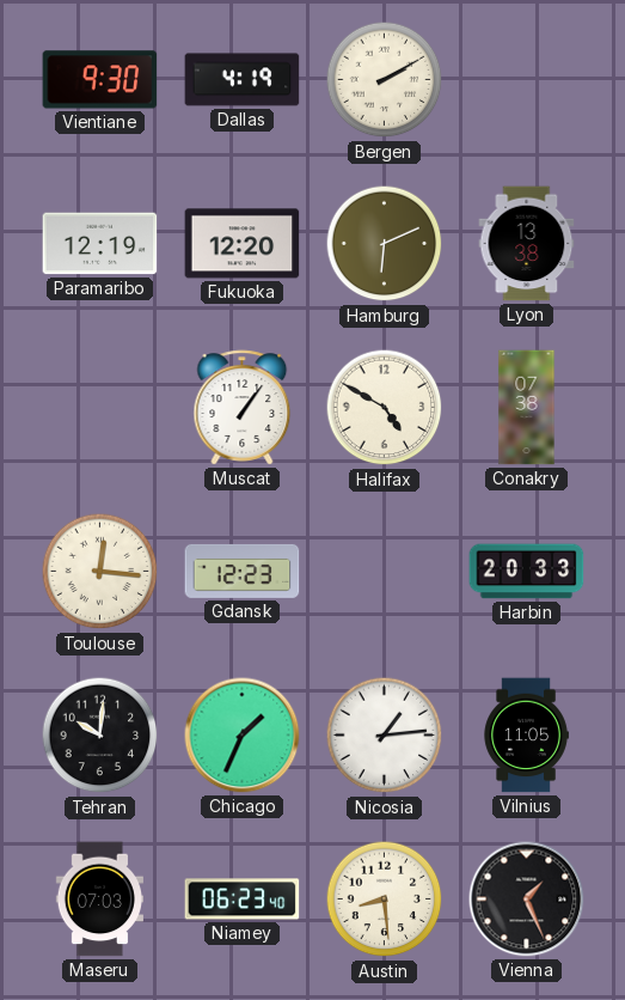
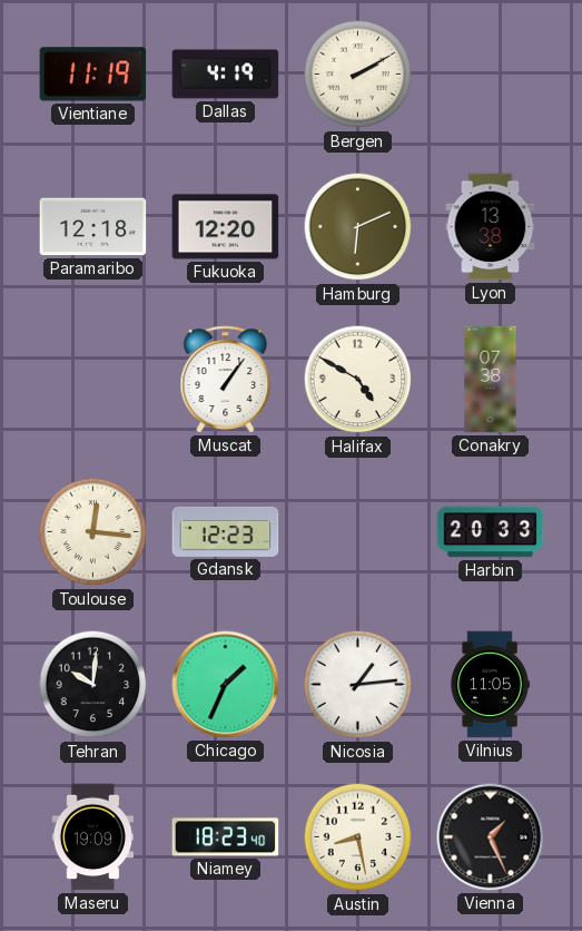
Vientiane: 9:30 -> 11:19 (93, 75)
Paramaribo: 12:19 -> 12:18 (93, 227)
Maseru: 07:03 -> 19:09 (92, 837)
Niamey: 06:23 -> 18:23 (226, 837)
Austin: 8:29 -> 8:28 (358, 837)
